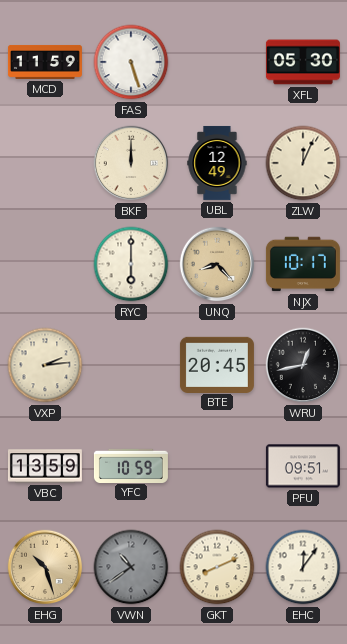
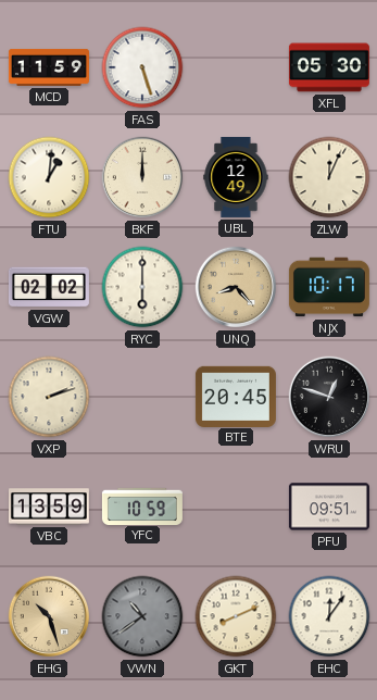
FTU: none -> 1:01 (49, 177)
VGW: none -> 02:02 (49, 287)
VXP: 2:14 -> 2:12 (49, 397)
WRU: 12:43 -> 12:48 (329, 397)
